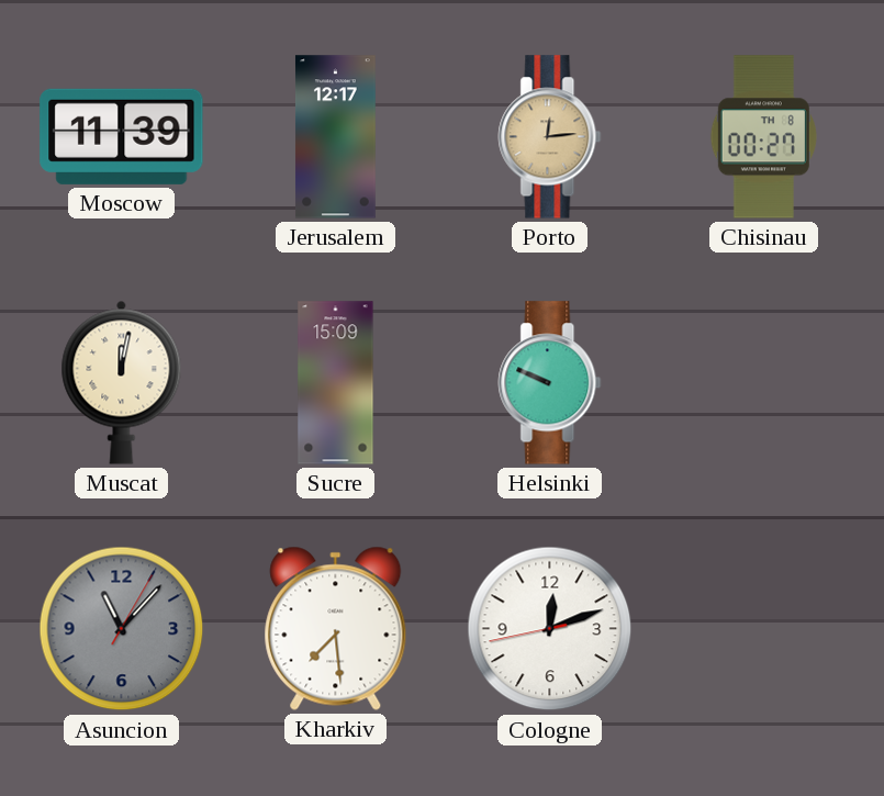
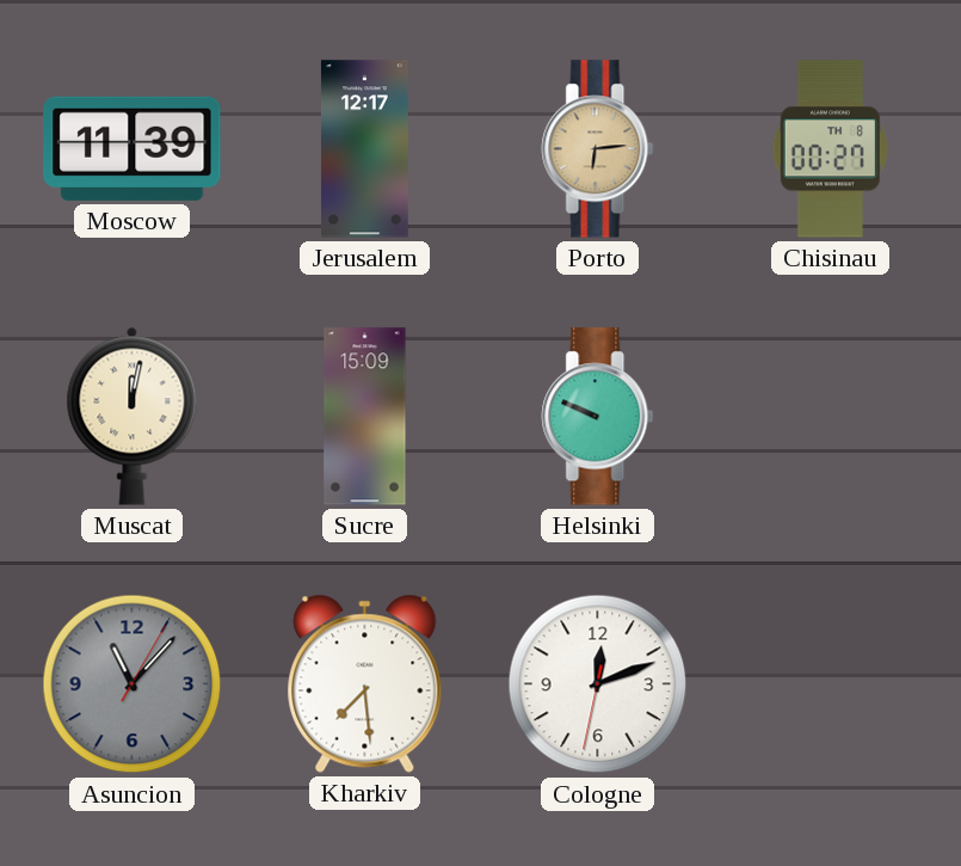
Porto: 12:14 -> 6:14 (598, 149)
Cologne: 12:11:43 -> 12:11:32 (598, 684)
